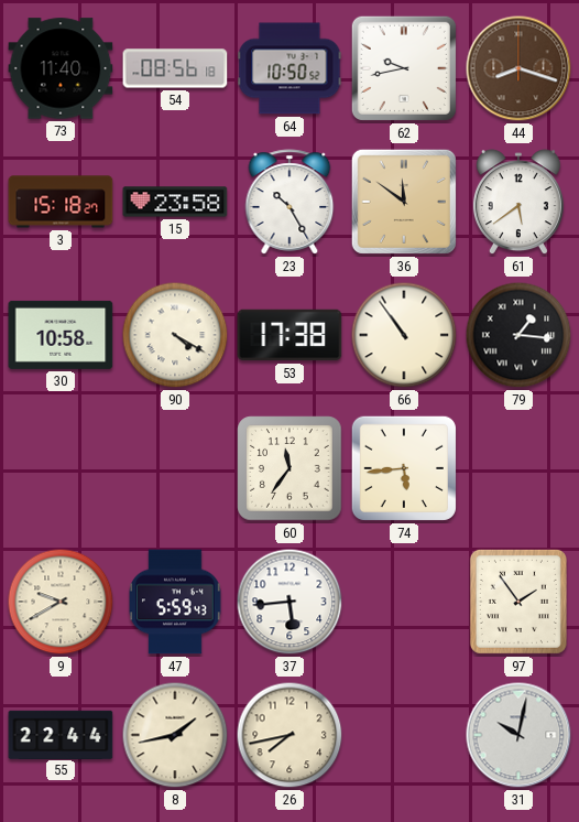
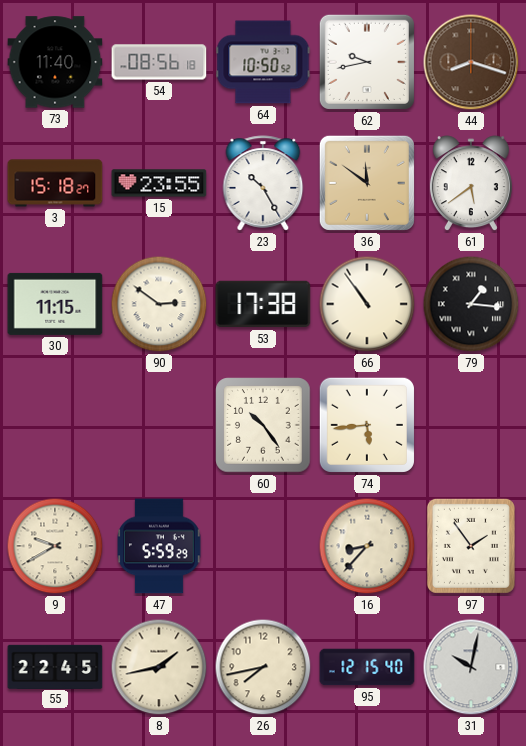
15: 23:58 -> 23:55 (159, 183)
30: 10:58 -> 11:15 (55, 304)
90: 4:20 -> 2:51 (159, 304)
60: 11:36 -> 10:24 (263, 425)
47: 5:59:43 -> 5:59:29 (160, 546)
37: 5:44 -> none (289, 602)
16: none -> 8:37 (367, 546)
55: 22:44 -> 22:45 (55, 666)
95: none -> 12:15 (367, 667)
